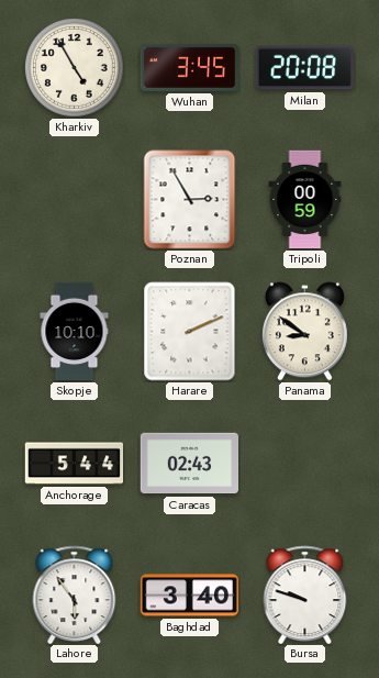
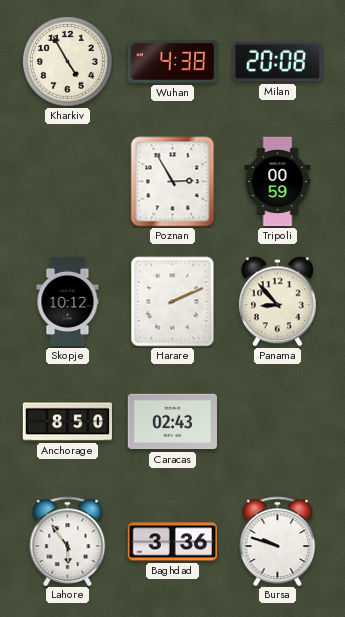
Wuhan: 3:45 -> 4:38 (172, 61)
Skopje: 10:10 -> 10:12 (68, 302)
Panama: 8:51 -> 8:53 (277, 302)
Anchorage: 5:44 -> 8:50 (67, 422)
Baghdad: 3:40 -> 3:36 (173, 542)
